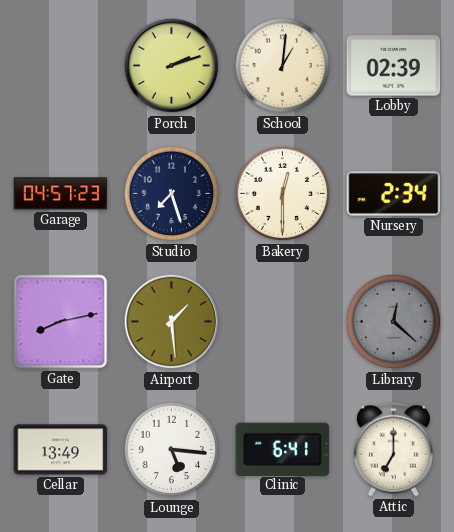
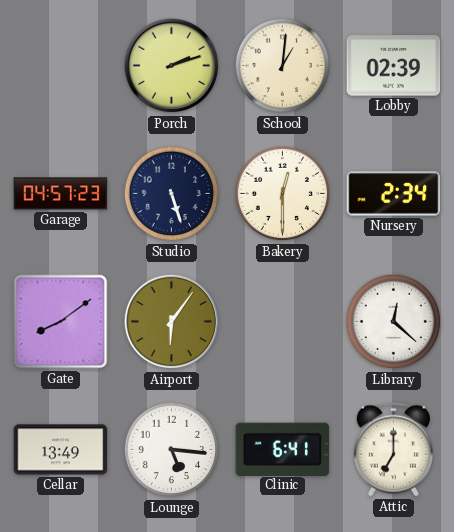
Studio: 7:27 -> 5:27 (172, 194)
Gate: 8:13 -> 8:09 (61, 322)
Airport: 1:29 -> 6:06 (172, 322)
Library dial: grey -> white (394, 322)
